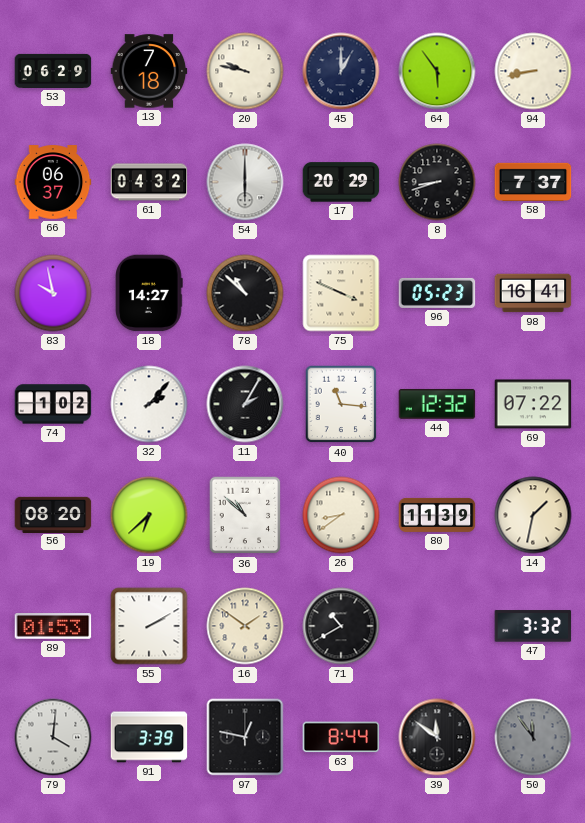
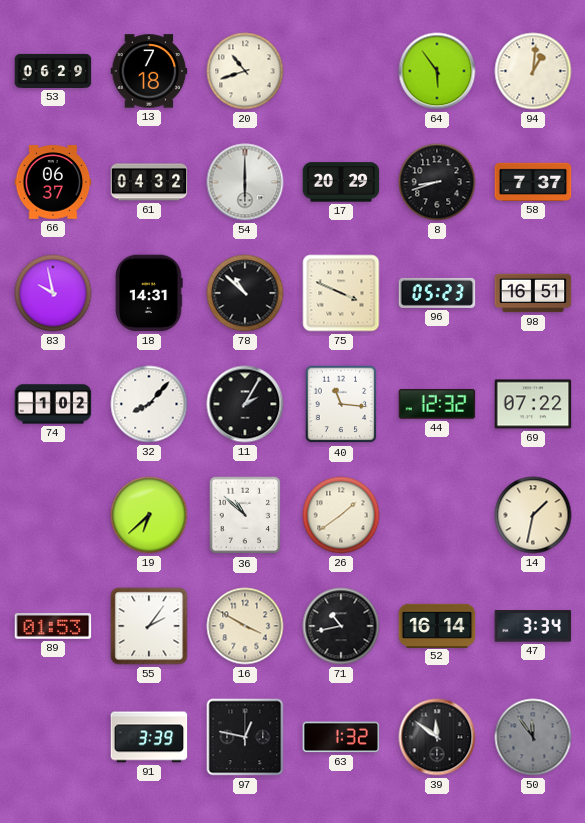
20: 9:47 -> 10:42 (245, 71)
45: 1:00 -> none (341, 71)
94: 8:43 -> 1:01 (533, 71)
18: 14:27 -> 14:31 (149, 293)
98: 16:41 -> 16:51 (533, 293)
32: 2:07 -> 8:07 (149, 404)
56: 08:20 -> none (53, 514)
26: 8:39 -> 1:39 (341, 515)
80: 11:39 -> none (437, 515)
55: 2:10 -> 2:06 (149, 626)
16: 1:51 -> 3:50 (245, 626)
71: 10:40 -> 10:43 (341, 626)
52: none -> 16:14 (437, 625)
47: 3:32 -> 3:34 (533, 626)
79: 4:01 -> none (53, 737)
63: 8:44 -> 1:32 (341, 737)
